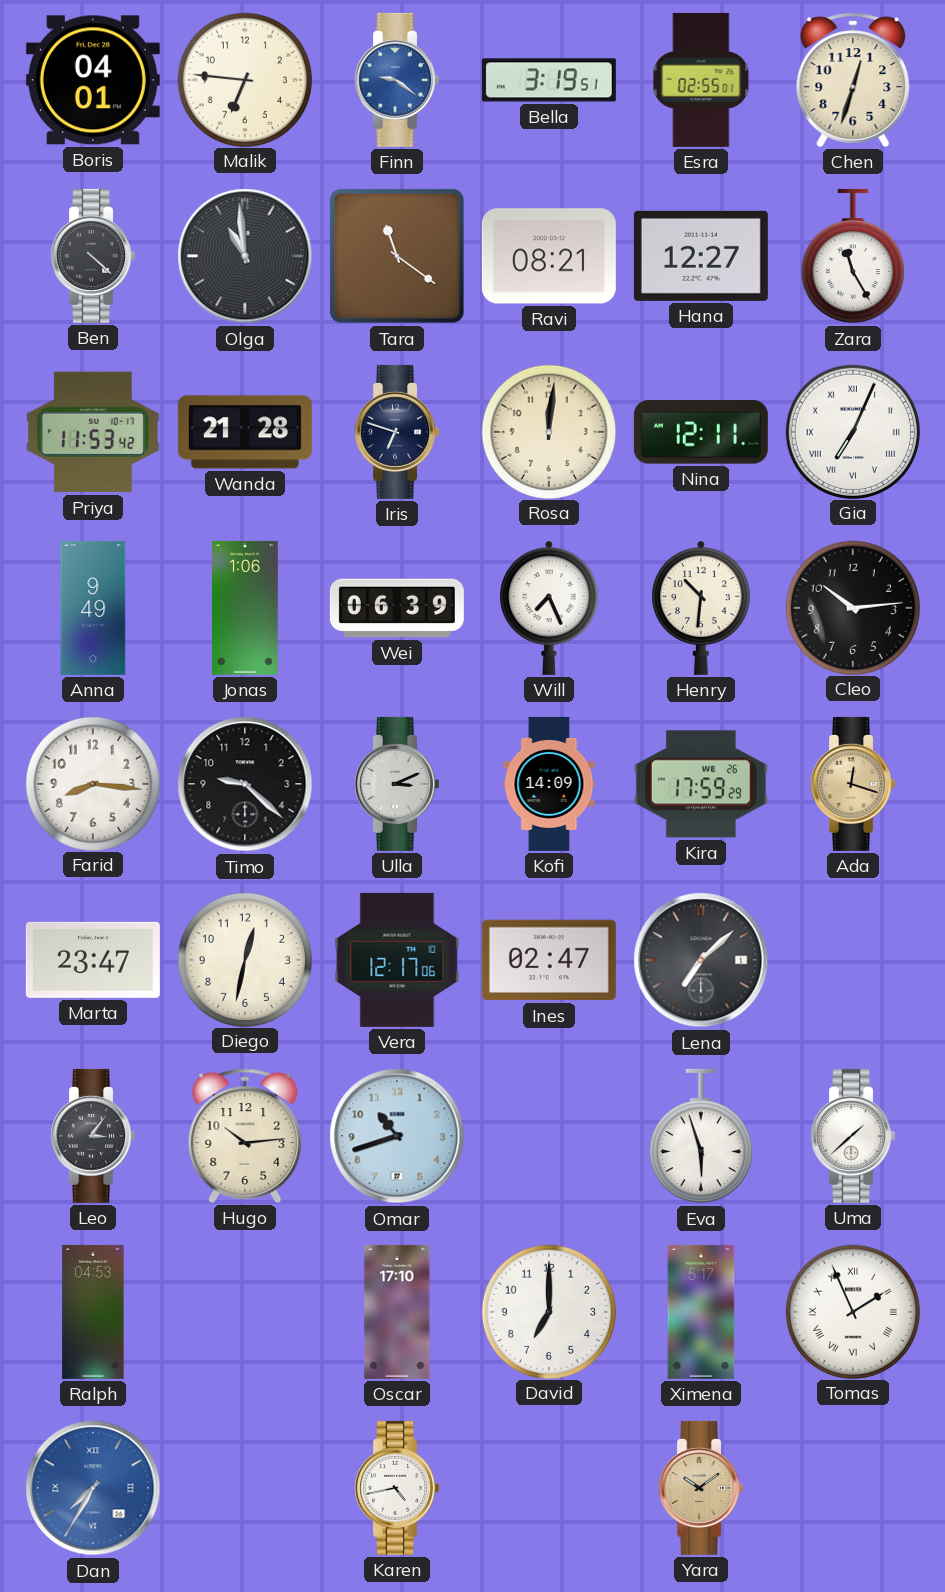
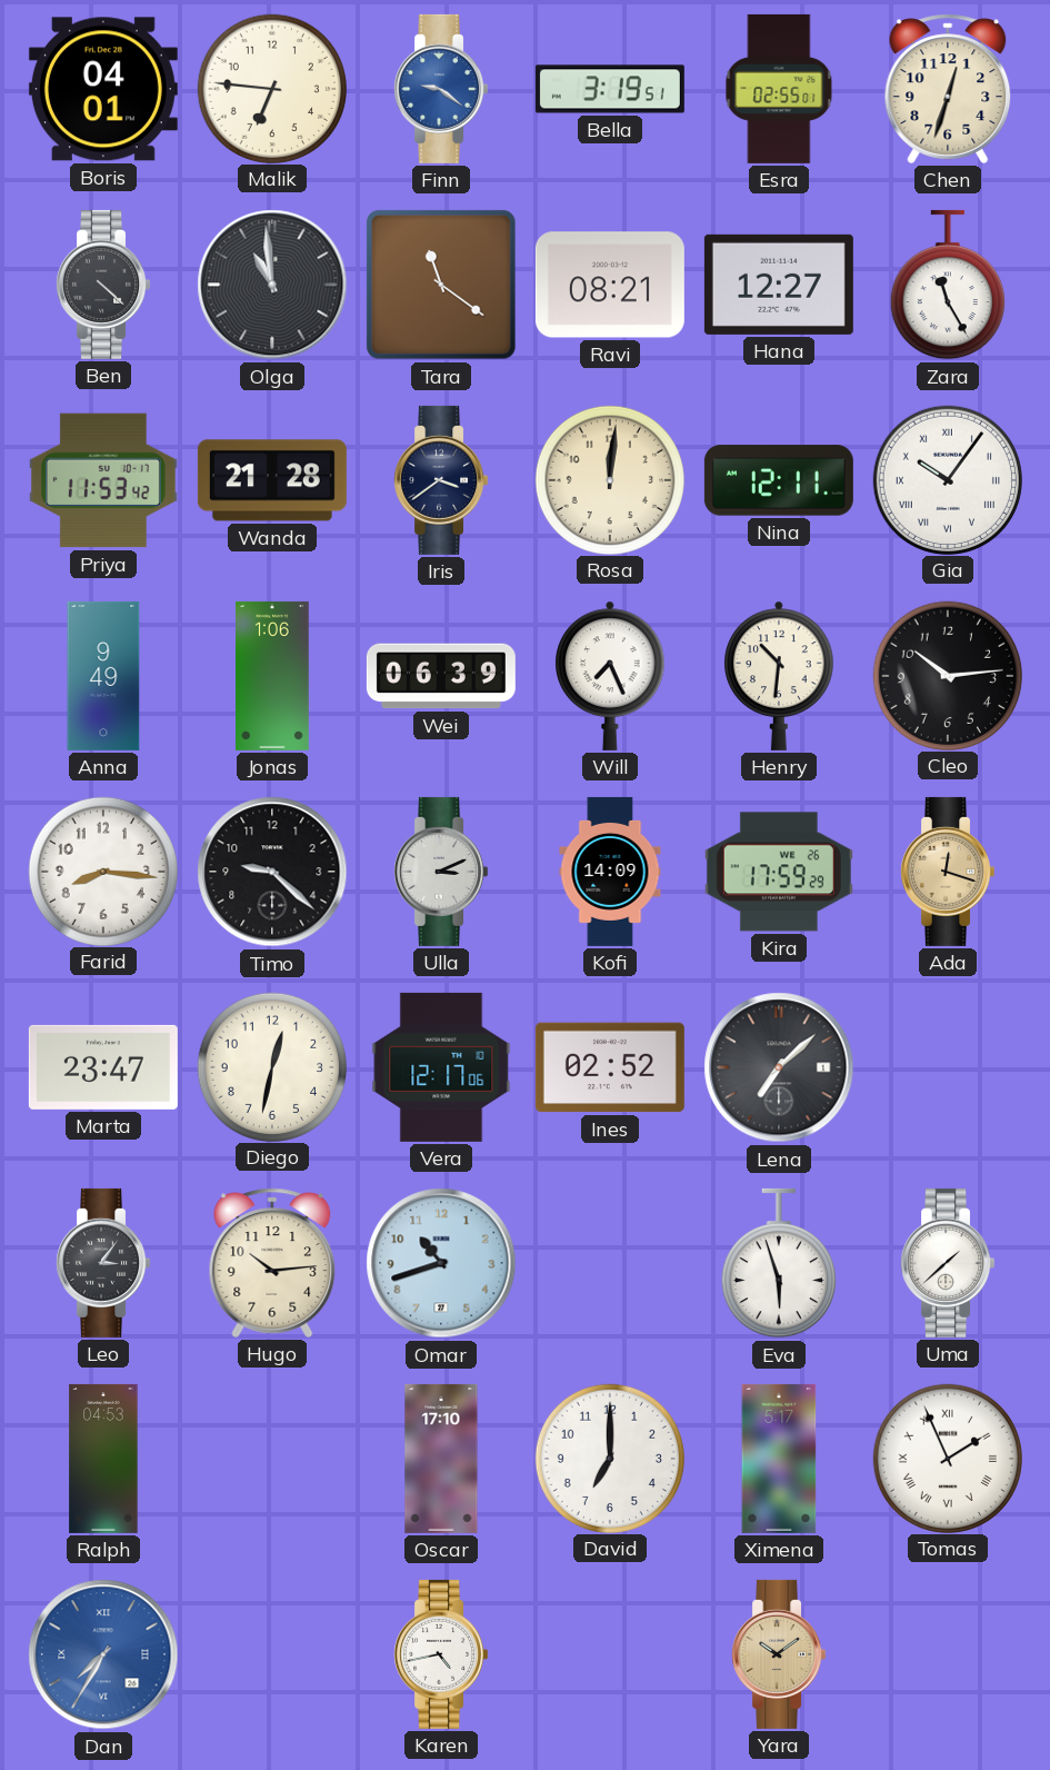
Iris: 6:48 -> 3:39 (440, 480)
Gia: 7:04 -> 10:06 (947, 479)
Ines: 02:47 -> 02:52 (610, 1067)
